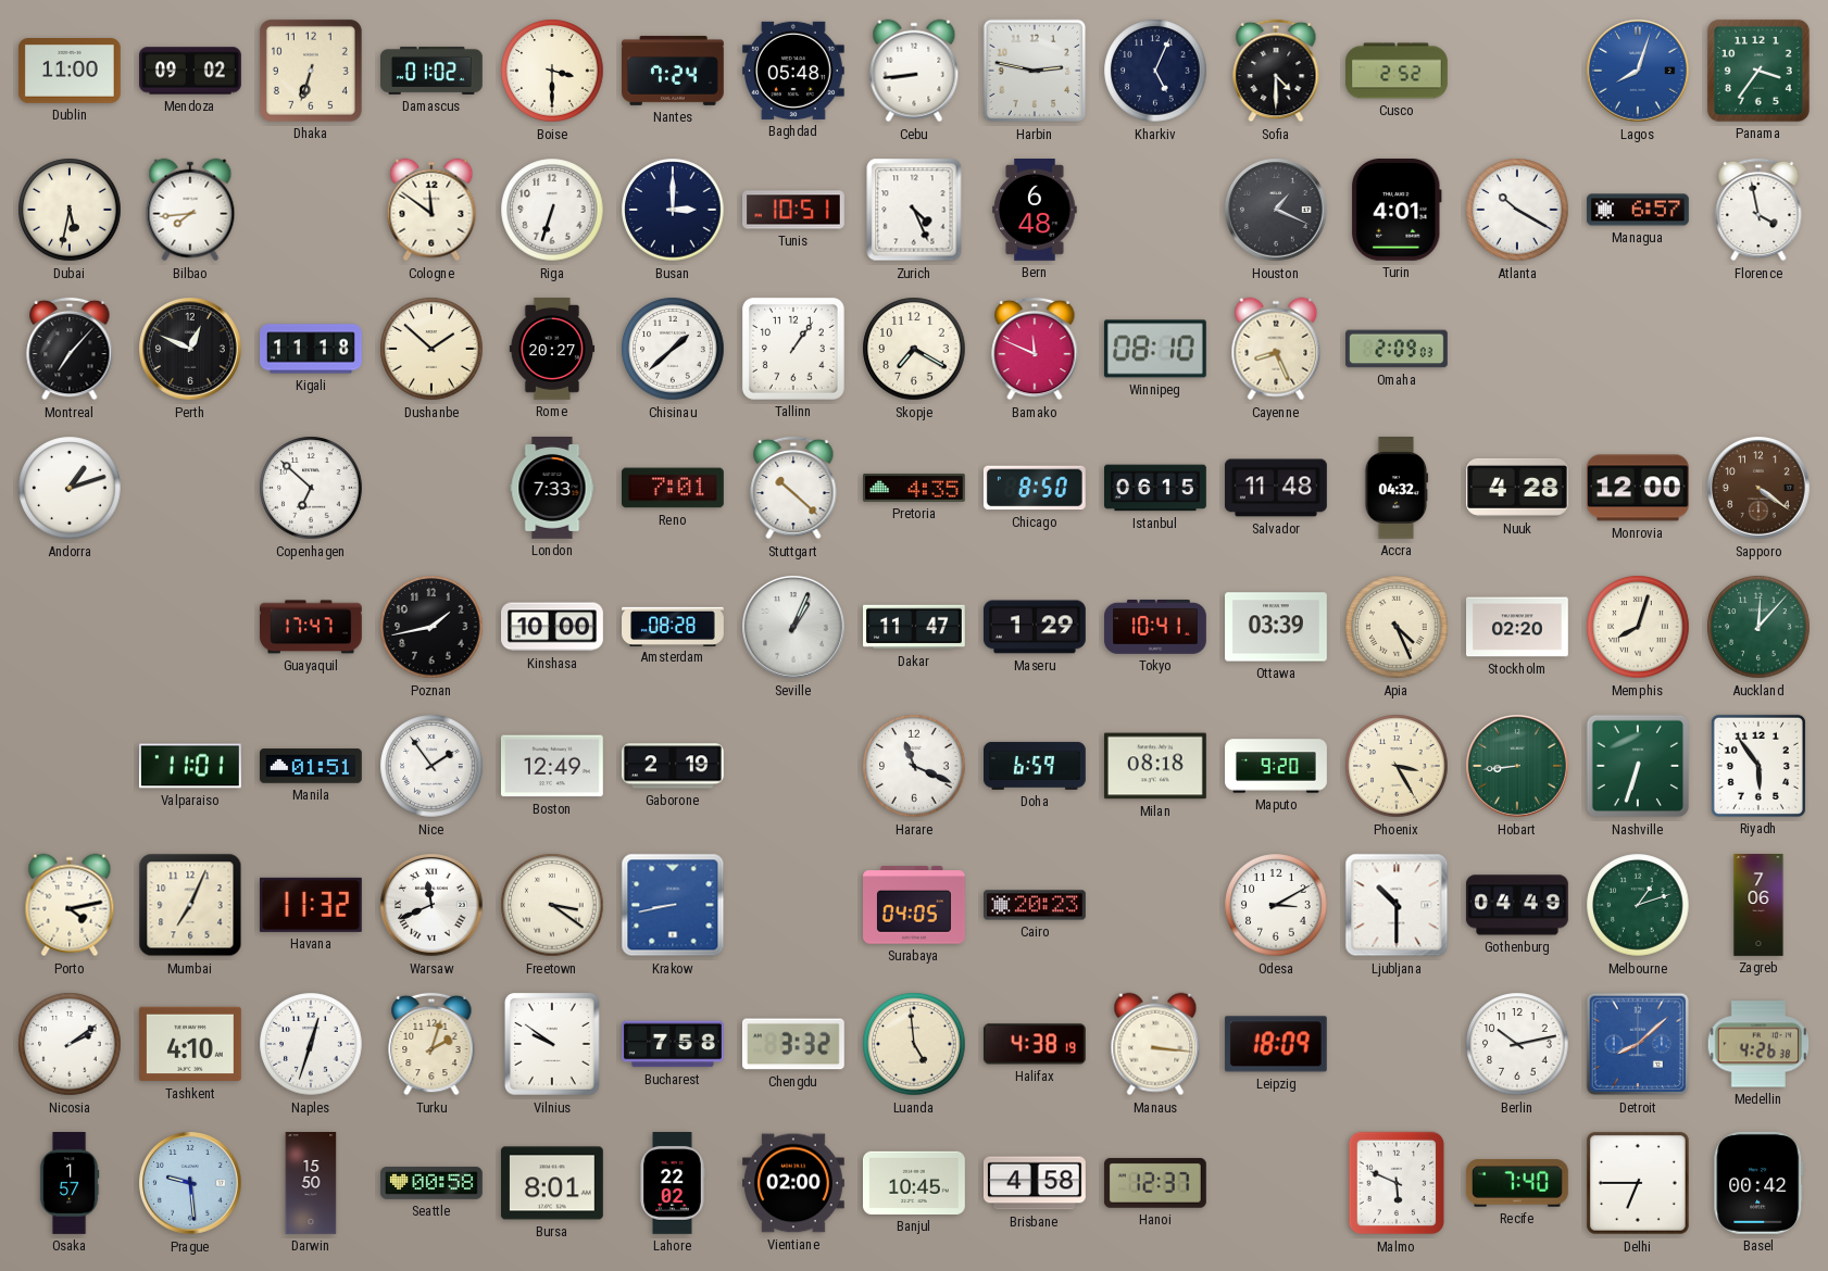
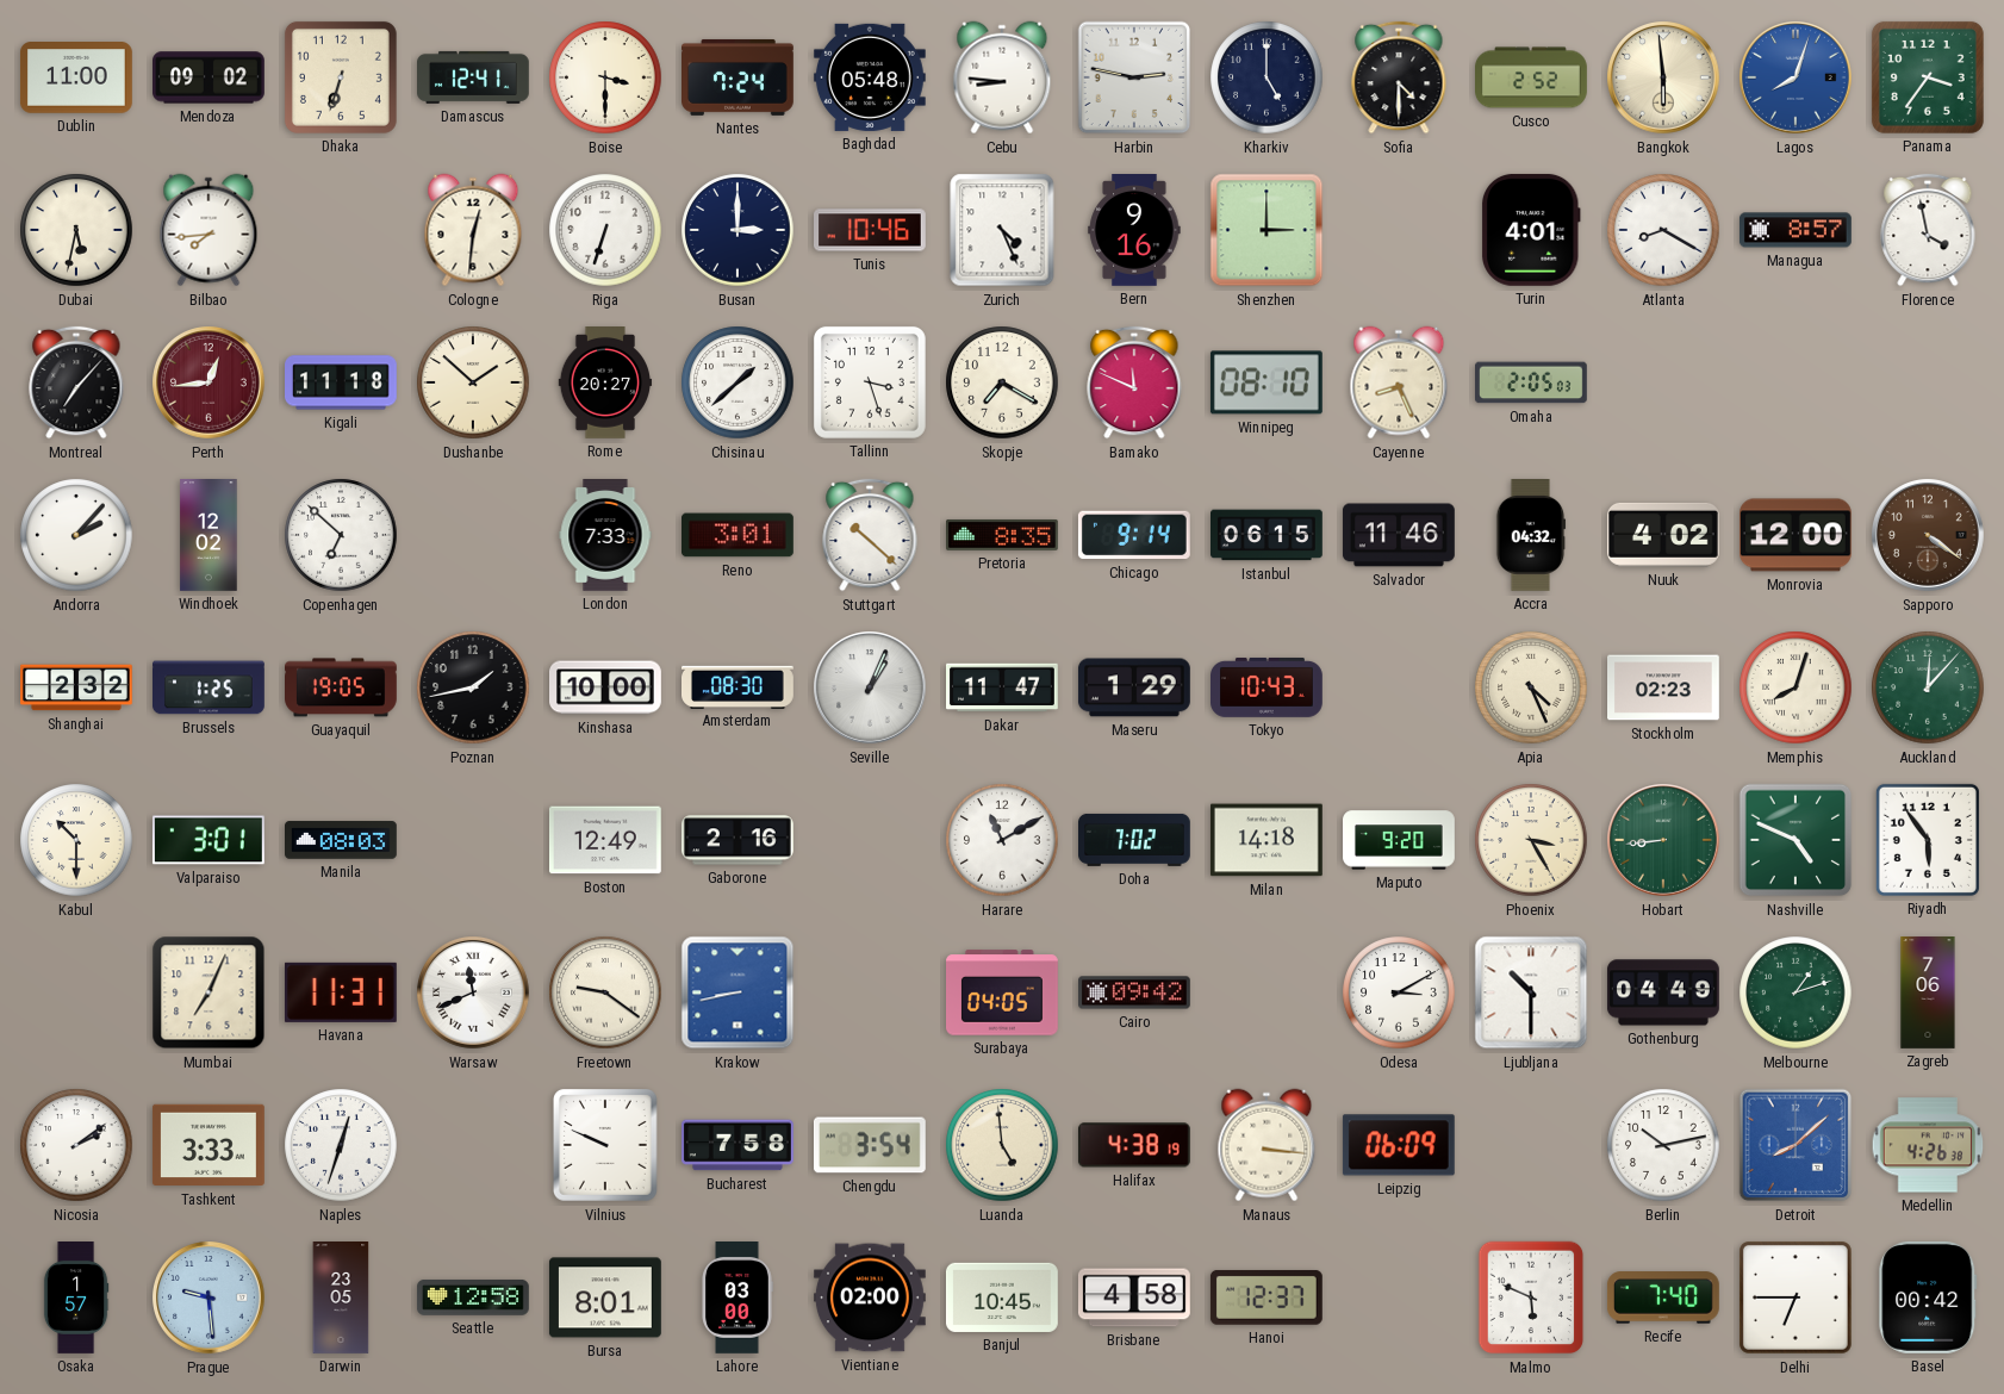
Damascus: 01:02 -> 12:41 (474, 77)
Cebu: 8:44 -> 8:46 (1002, 77)
Kharkiv: 5:04 -> 5:00 (1266, 77)
Bangkok: none -> 5:59 (1664, 79)
Cologne: 11:51 -> 12:31 (473, 230)
Tunis: 10:51 -> 10:46 (871, 230)
Bern: 6:48 -> 9:16 (1134, 231)
Shenzhen: none -> 3:00 (1266, 230)
Houston: 1:19 -> none (1277, 211)
Atlanta: 10:20 -> 8:20 (1663, 230)
Managua: 6:57 -> 8:57 (1795, 230)
Perth: 12:49 -> 12:44 (210, 384)
Perth dial: black -> burgundy (210, 384)
Tallinn: 1:06 -> 3:27 (870, 382)
Omaha: 2:09 -> 2:05 (1532, 382)
Andorra: 1:12 -> 2:07 (76, 535)
Windhoek: none -> 12:02 (209, 536)
Reno: 7:01 -> 3:01 (739, 535)
Pretoria: 4:35 -> 8:35 (1003, 535)
Chicago: 8:50 -> 9:14 (1134, 535)
Salvador: 11:48 -> 11:46 (1399, 535)
Nuuk: 4:28 -> 4:02 (1663, 535)
Shanghai: none -> 2:32 (77, 687)
Brussels: none -> 1:25 (210, 687)
Guayaquil: 17:47 -> 19:05 (342, 687)
Amsterdam: 08:28 -> 08:30 (739, 686)
Tokyo: 10:41 -> 10:43 (1268, 687)
Ottawa: 03:39 -> none (1277, 627)
Stockholm: 02:20 -> 02:23 (1664, 687)
Kabul: none -> 10:30 (76, 840)
Valparaiso: 11:01 -> 3:01 (209, 840)
Manila: 01:51 -> 08:03 (342, 840)
Nice: 1:54 -> none (431, 766)
Gaborone: 2:19 -> 2:16 (738, 840)
Harare: 11:19 -> 11:10 (1002, 840)
Doha: 6:59 -> 7:02 (1135, 840)
Milan: 08:18 -> 14:18 (1266, 840)
Nashville: 6:33 -> 4:49 (1795, 840)
Porto: 4:13 -> none (70, 905)
Havana: 11:32 -> 11:31 (341, 992)
Freetown: 3:21 -> 9:21 (605, 992)
Cairo: 20:23 -> 09:42 (1135, 992)
Tashkent: 4:10 -> 3:33 (209, 1145)
Turku: 2:03 -> none (431, 1044)
Vilnius: 9:51 -> 9:49 (605, 1146)
Chengdu: 3:32 -> 3:54 (870, 1145)
Leipzig: 18:09 -> 06:09 (1399, 1145)
Darwin: 15:50 -> 23:05 (341, 1299)
Seattle: 00:58 -> 12:58 (474, 1297)
Lahore: 22:02 -> 03:00 (738, 1299)
